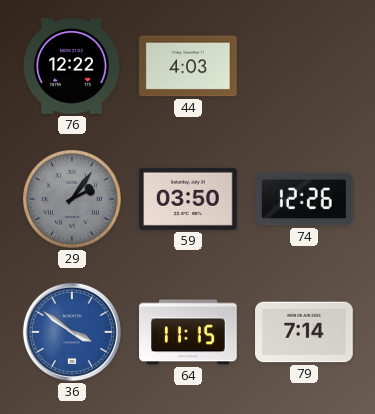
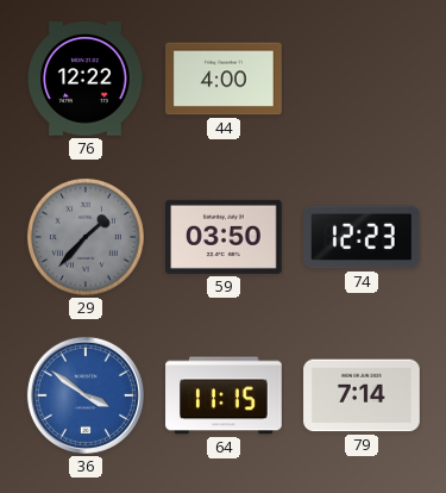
44: 4:03 -> 4:00 (224, 79)
29: 2:06 -> 1:37 (86, 237)
74: 12:26 -> 12:23 (363, 237)
